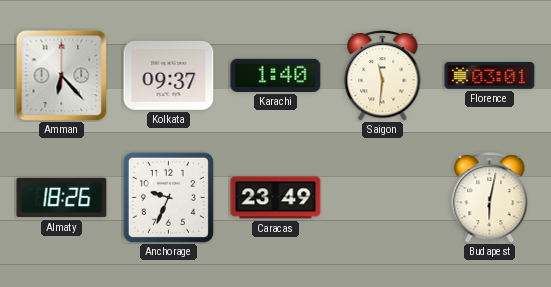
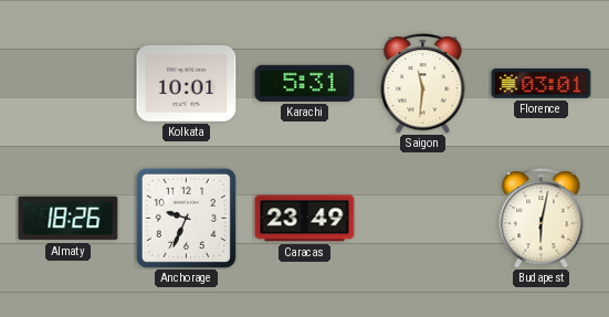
Amman: 6:23 -> none (61, 75)
Kolkata: 09:37 -> 10:01 (187, 83)
Karachi: 1:40 -> 5:31 (305, 83)
